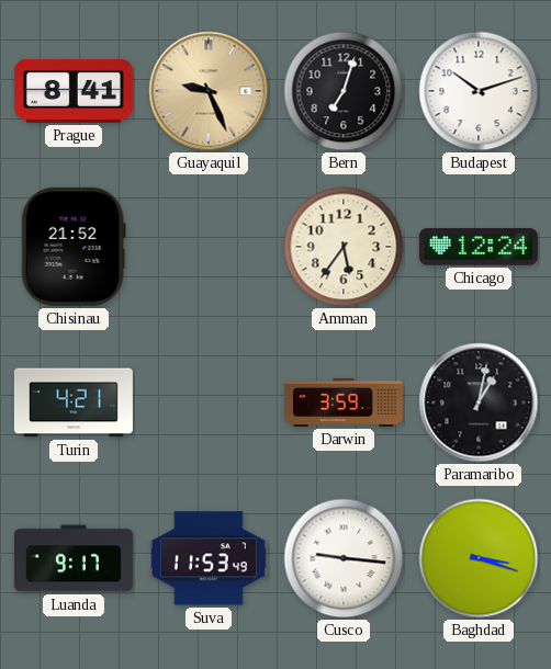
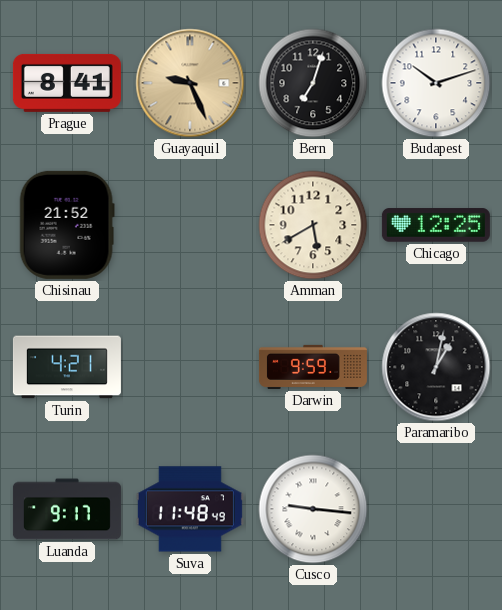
Amman: 5:36 -> 5:40 (313, 225)
Chicago: 12:24 -> 12:25 (436, 225)
Darwin: 3:59 -> 9:59 (313, 367)
Suva: 11:53 -> 11:48 (190, 509)
Baghdad: 3:18 -> none (479, 558)
